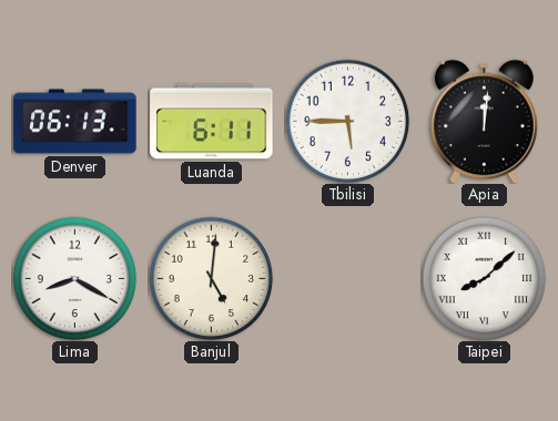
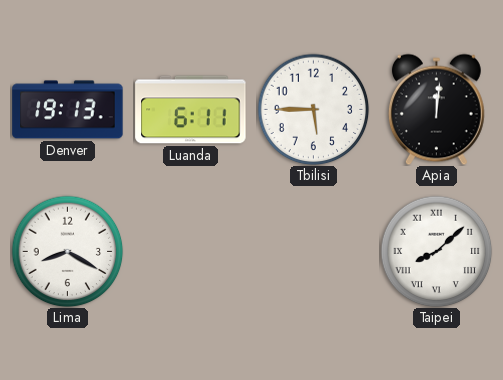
Denver: 06:13 -> 19:13 (68, 110)
Banjul: 5:01 -> none (211, 278)
